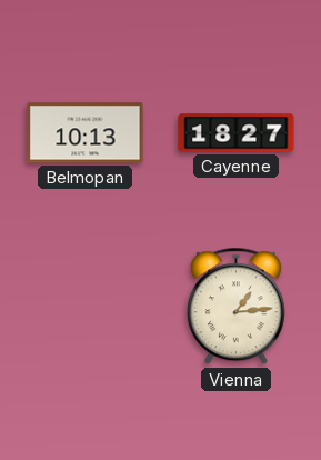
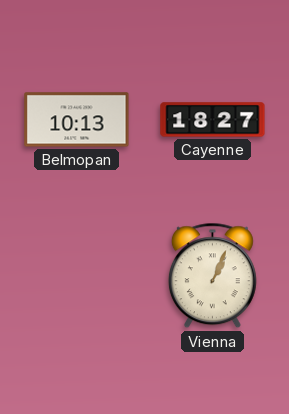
Vienna: 1:14 -> 1:04 (212, 276)
